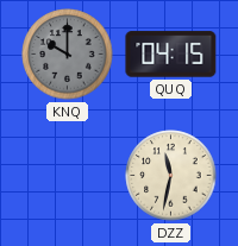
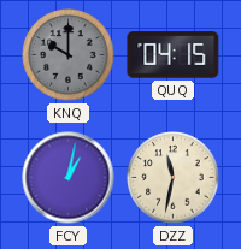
FCY: none -> 1:02 (69, 178)
